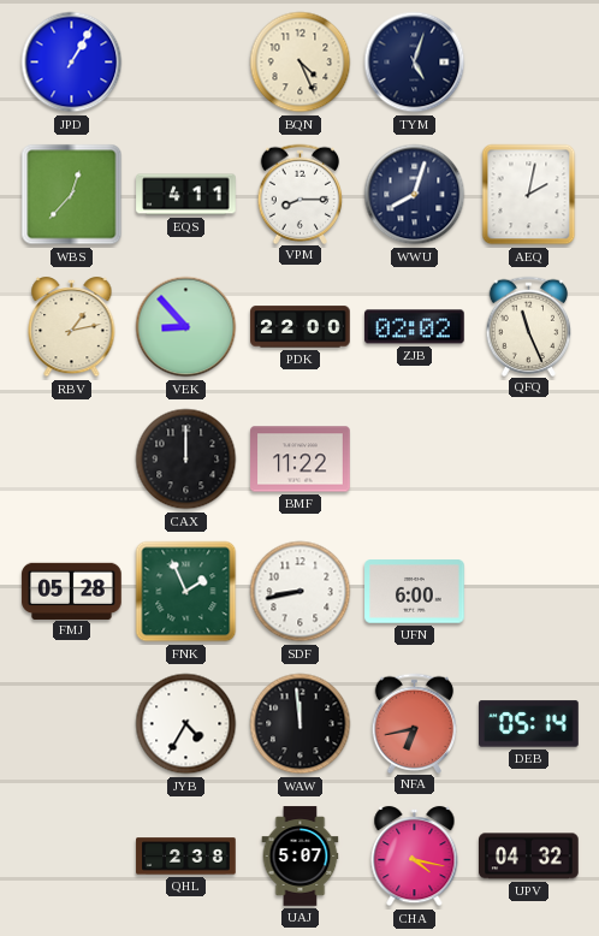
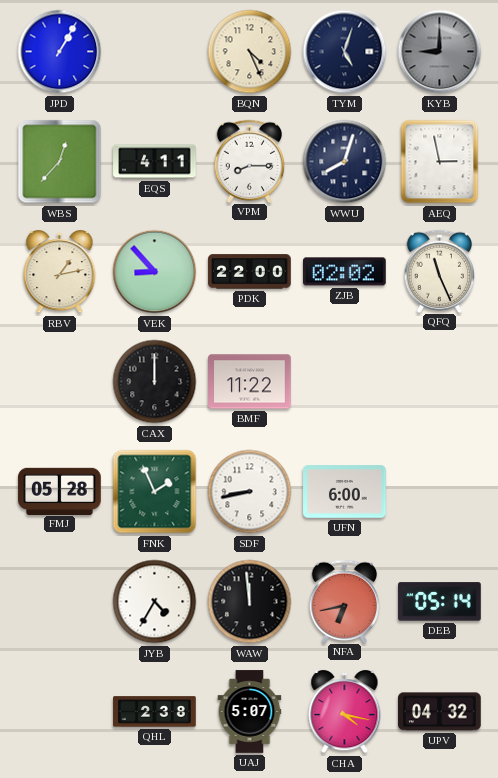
KYB: none -> 9:00 (440, 52)
AEQ: 2:02 -> 2:58 (440, 162)
